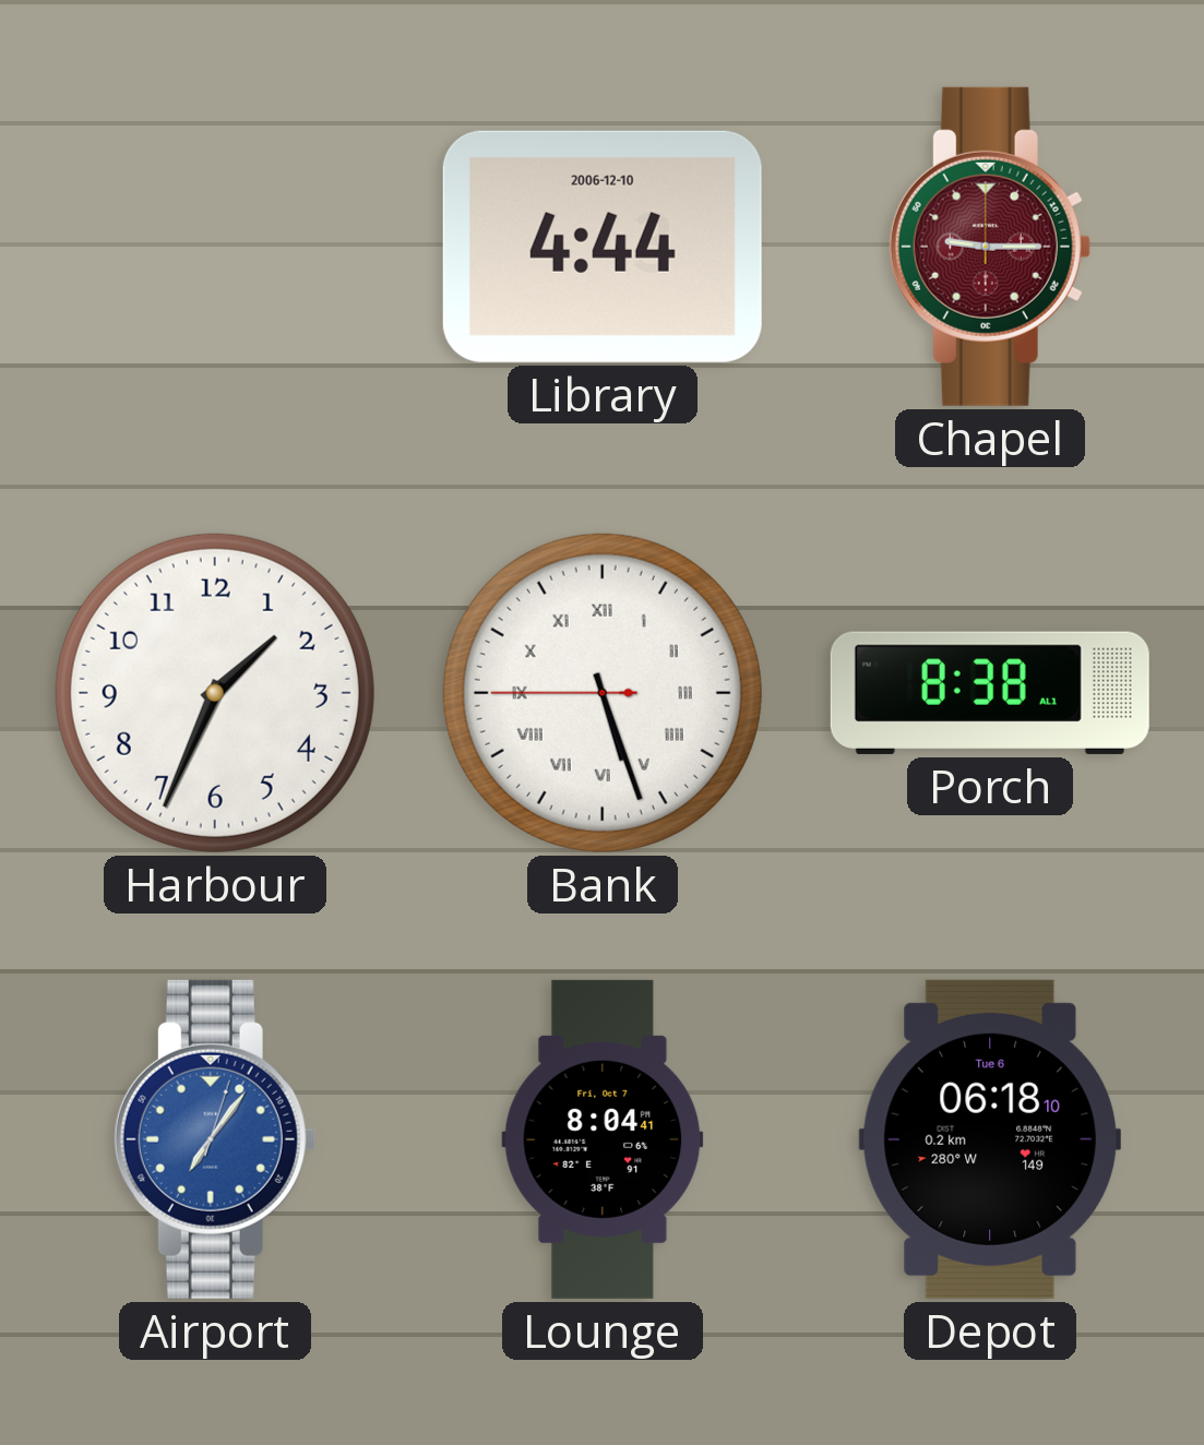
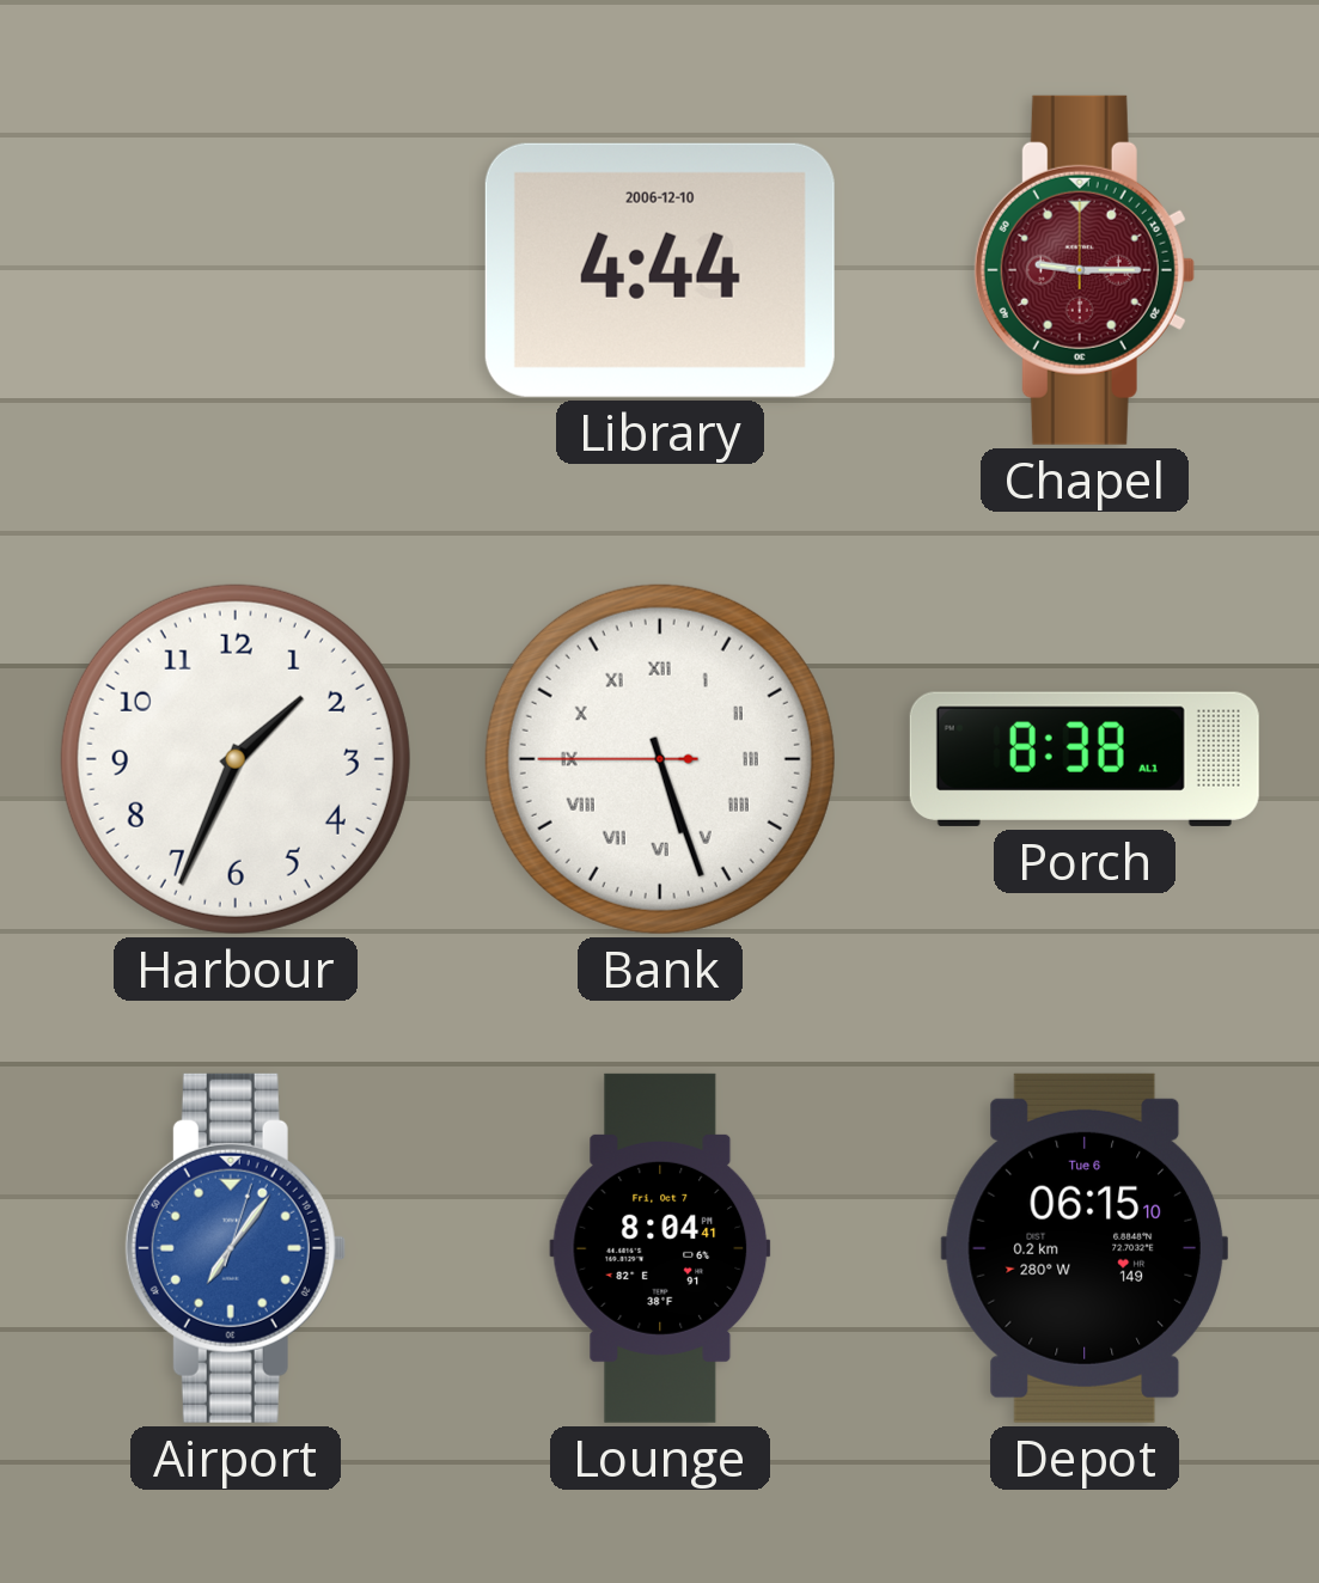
Depot: 06:18 -> 06:15 (1083, 1248)
